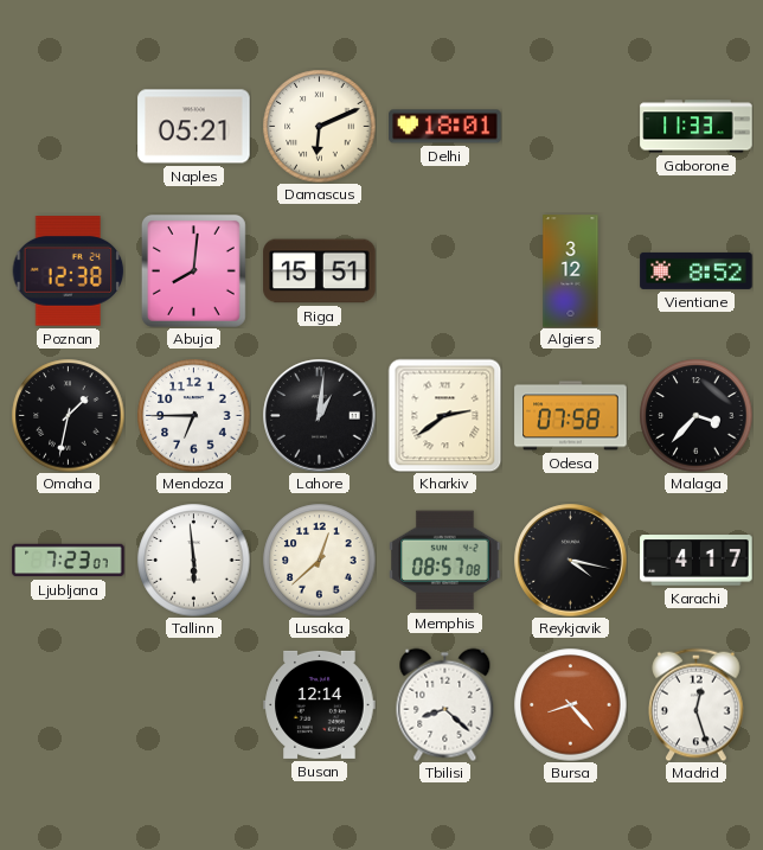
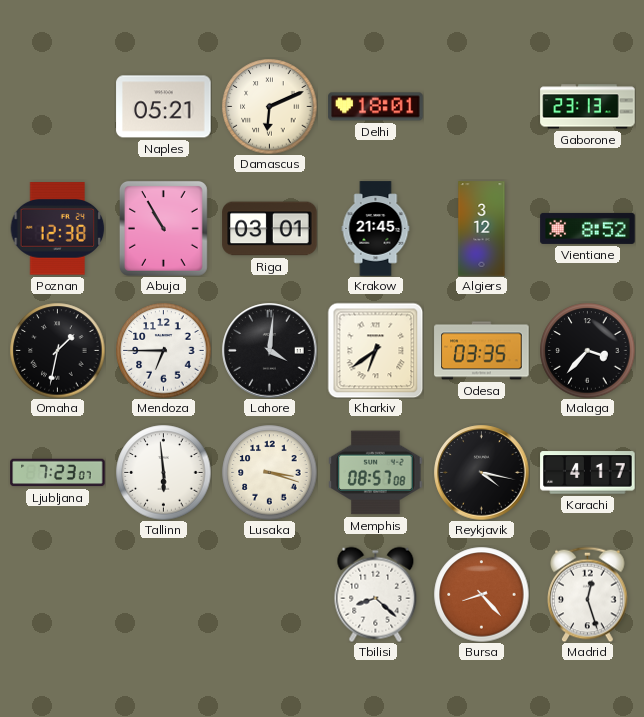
Gaborone: 11:33 -> 23:13 (588, 107)
Abuja: 8:01 -> 10:55 (163, 228)
Riga: 15:51 -> 03:01 (270, 229)
Krakow: none -> 21:45 (376, 229)
Lahore: 1:01 -> 4:01 (270, 351)
Kharkiv: 2:39 -> 6:39 (375, 350)
Odesa: 07:58 -> 03:35 (482, 351)
Lusaka: 12:38 -> 3:18 (269, 472)
Busan: 12:14 -> none (320, 704)
